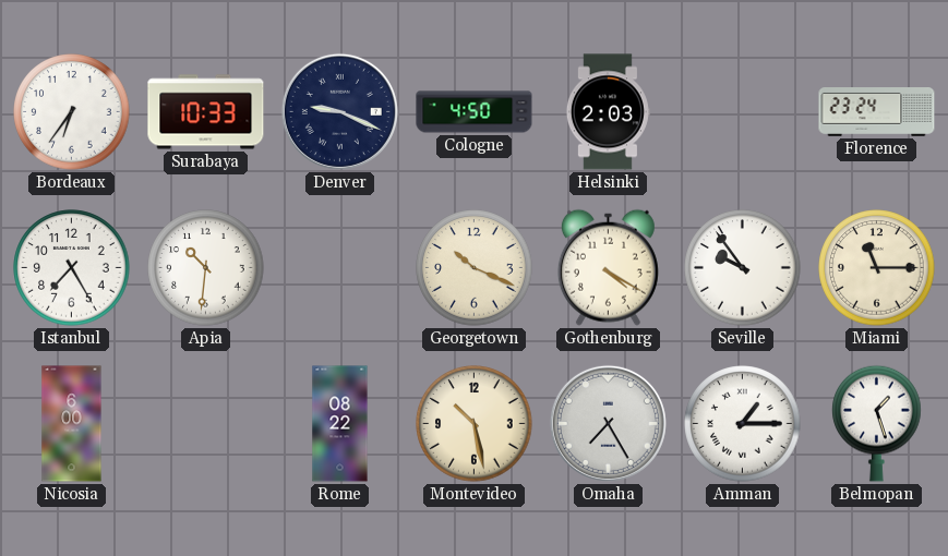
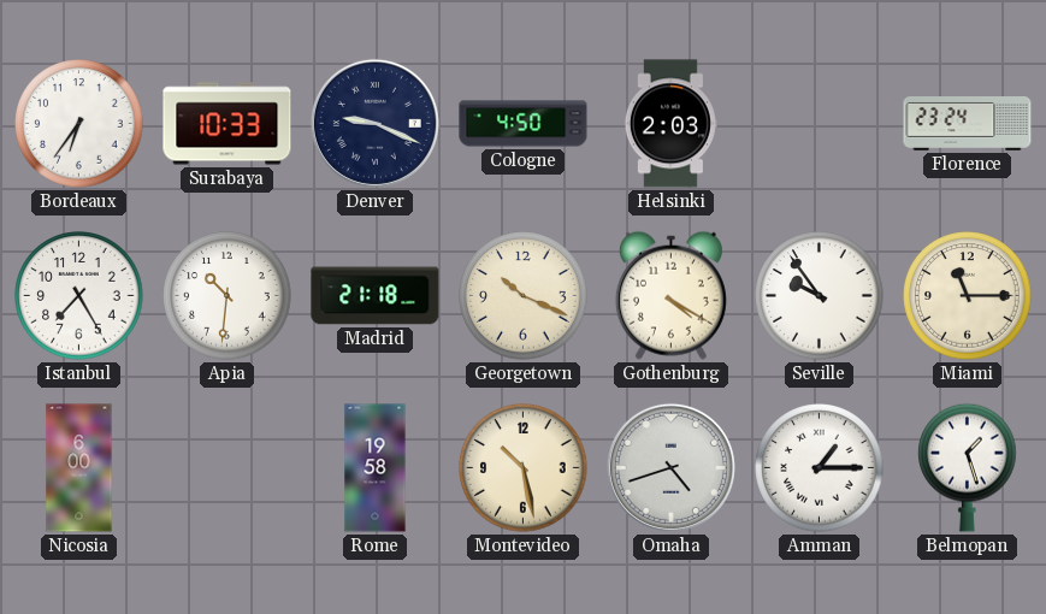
Madrid: none -> 21:18 (376, 296)
Rome: 08:22 -> 19:58 (376, 468)
Omaha: 7:25 -> 4:42 (670, 467)
